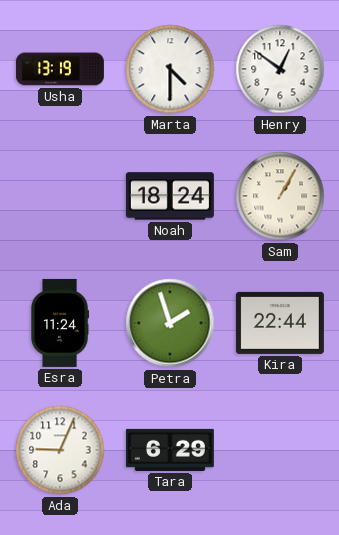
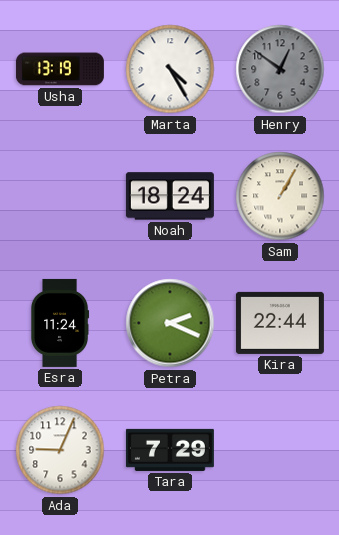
Marta: 4:30 -> 4:25 (170, 69)
Henry dial: white -> grey (280, 69)
Petra: 1:57 -> 2:19 (170, 323)
Tara: 6:29 -> 7:29 (170, 450)
